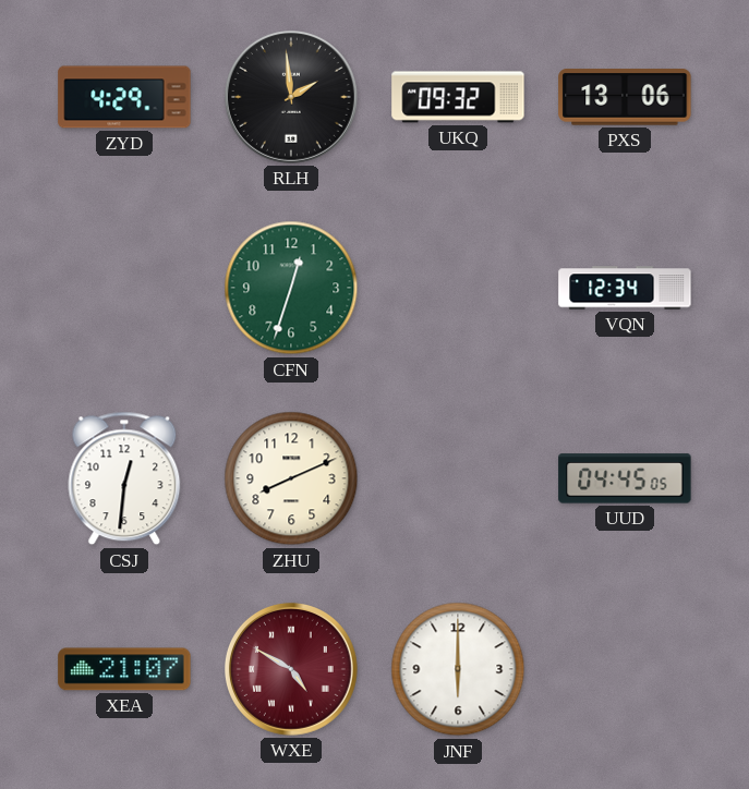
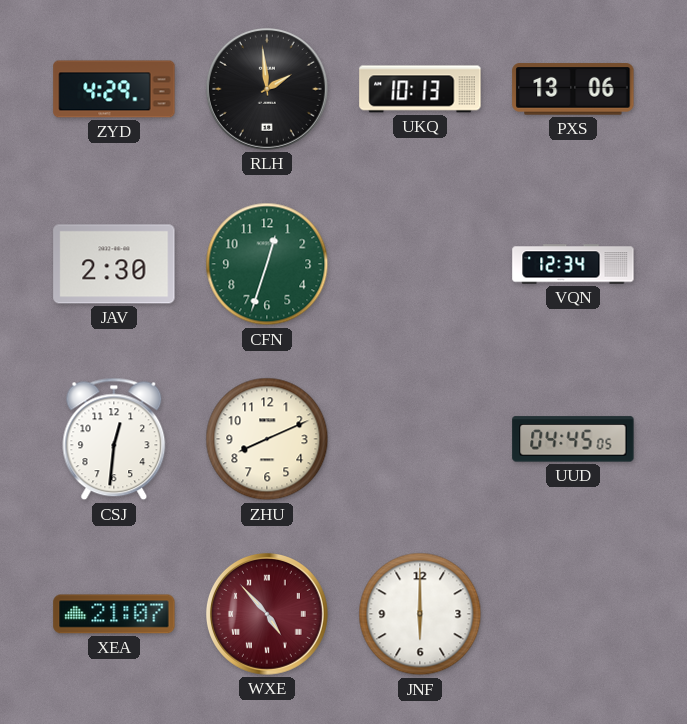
UKQ: 09:32 -> 10:13 (420, 89)
JAV: none -> 2:30 (114, 264)
WXE: 4:50 -> 4:53 (268, 614)
